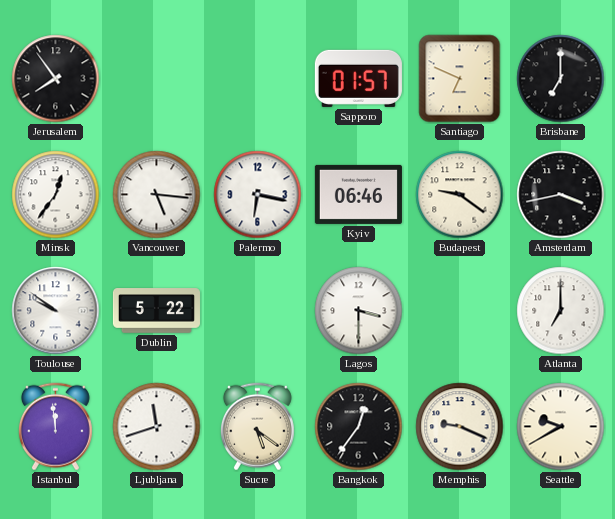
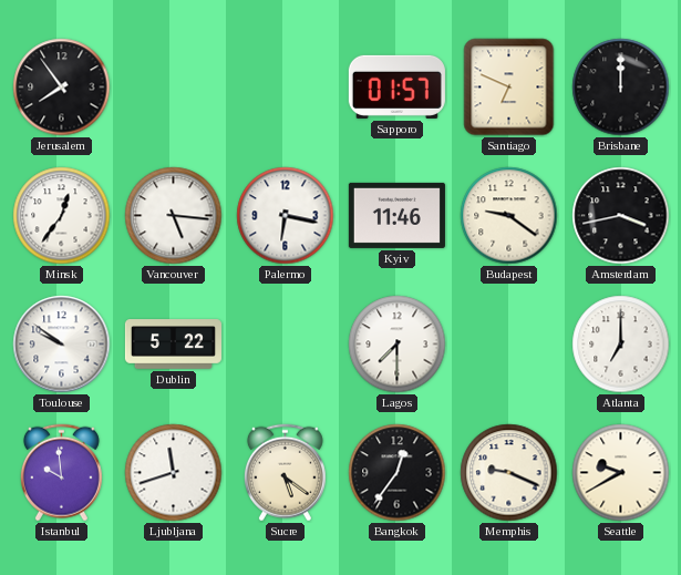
Brisbane: 7:00 -> 12:00 (621, 88)
Kyiv: 06:46 -> 11:46 (396, 215)
Lagos: 3:30 -> 7:30 (398, 345)
Istanbul: 11:59 -> 9:59 (61, 473)
